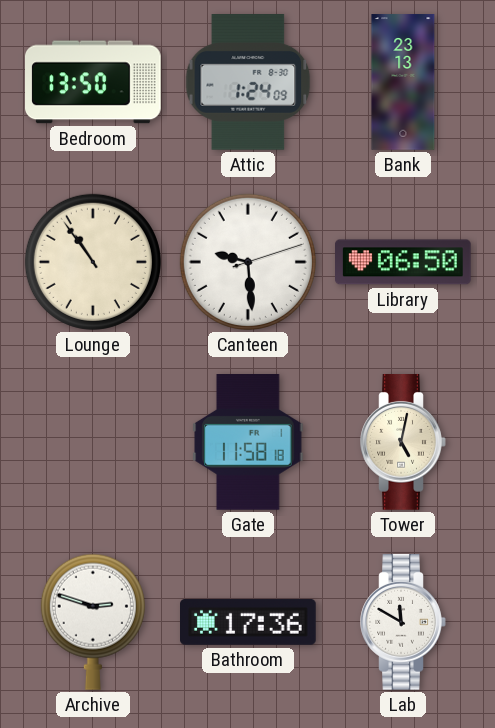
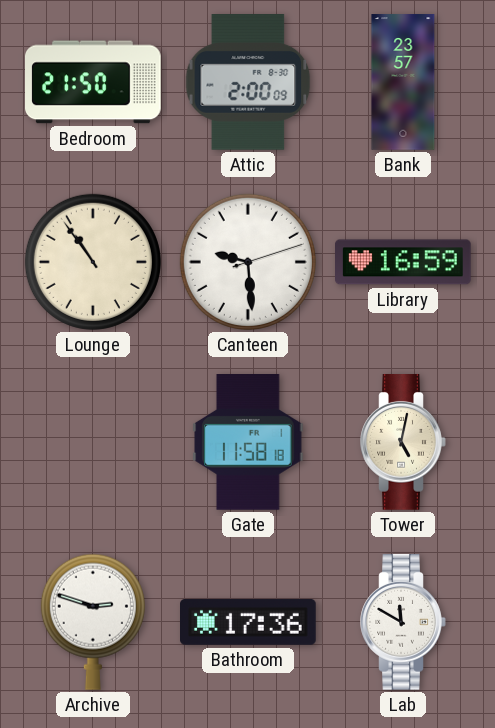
Bedroom: 13:50 -> 21:50 (94, 82)
Attic: 1:24 -> 2:00 (248, 83)
Bank: 23:13 -> 23:57 (403, 82)
Library: 06:50 -> 16:59 (404, 262)
